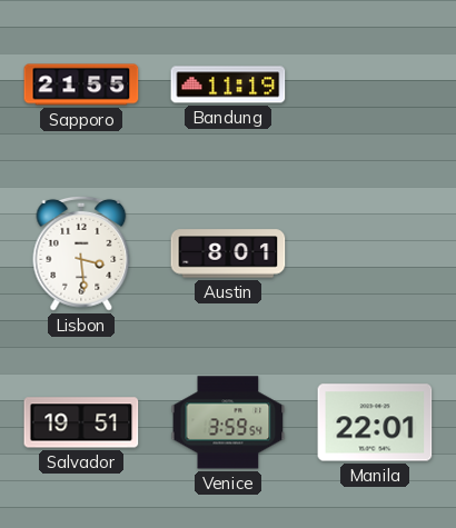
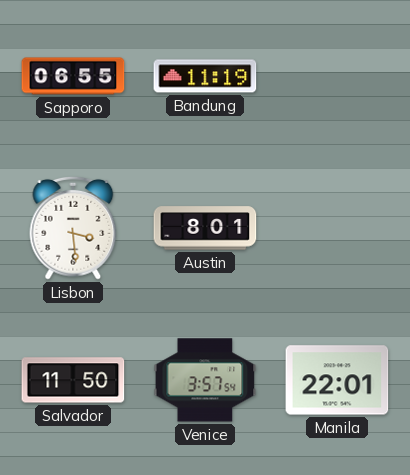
Sapporo: 21:55 -> 06:55 (73, 76)
Salvador: 19:51 -> 11:50 (73, 380)
Venice: 3:59 -> 3:57 (205, 380)
